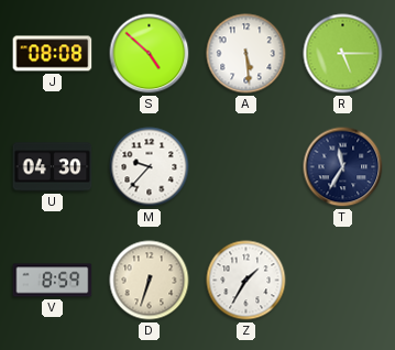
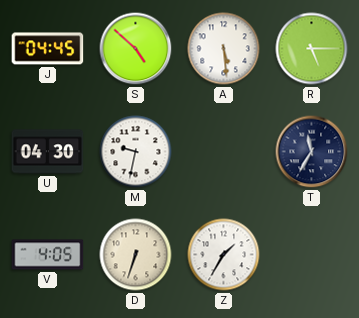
J: 08:08 -> 04:45 (48, 49)
M: 9:37 -> 9:32 (136, 152)
V: 8:59 -> 4:05 (48, 255)
